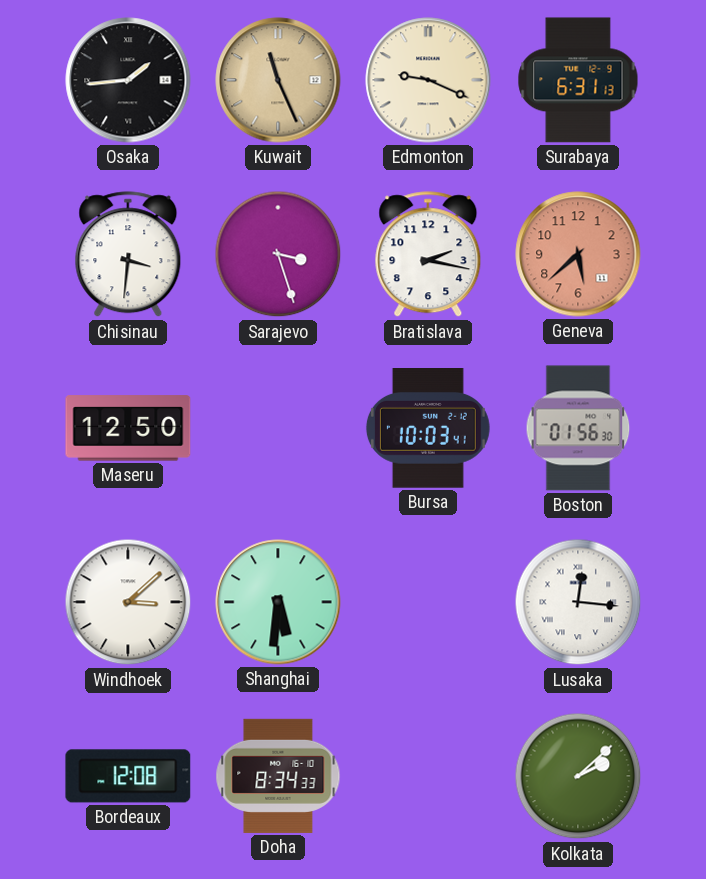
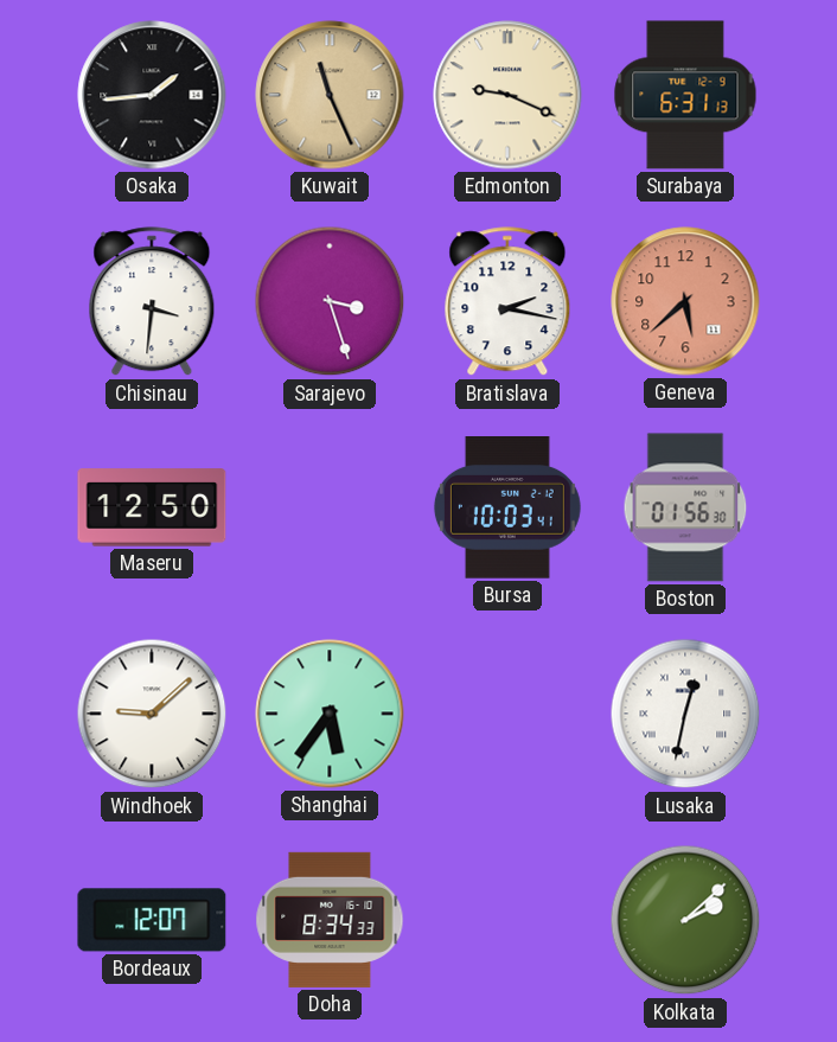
Windhoek: 3:08 -> 9:08 (152, 714)
Shanghai: 5:31 -> 5:36 (330, 714)
Lusaka: 12:16 -> 12:32 (685, 714)
Bordeaux: 12:08 -> 12:07 (152, 920)
